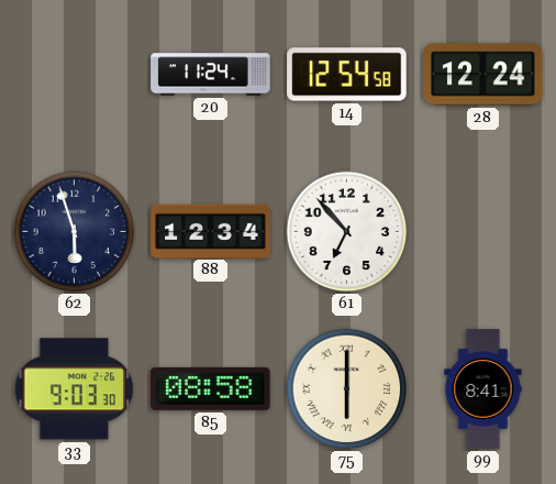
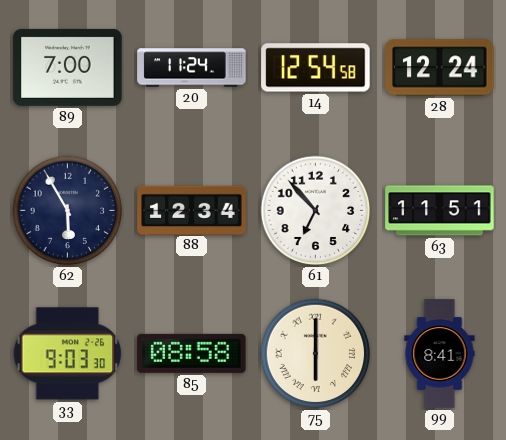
89: none -> 7:00 (68, 67)
62: 5:57 -> 5:55 (68, 211)
63: none -> 11:51 (440, 211)
